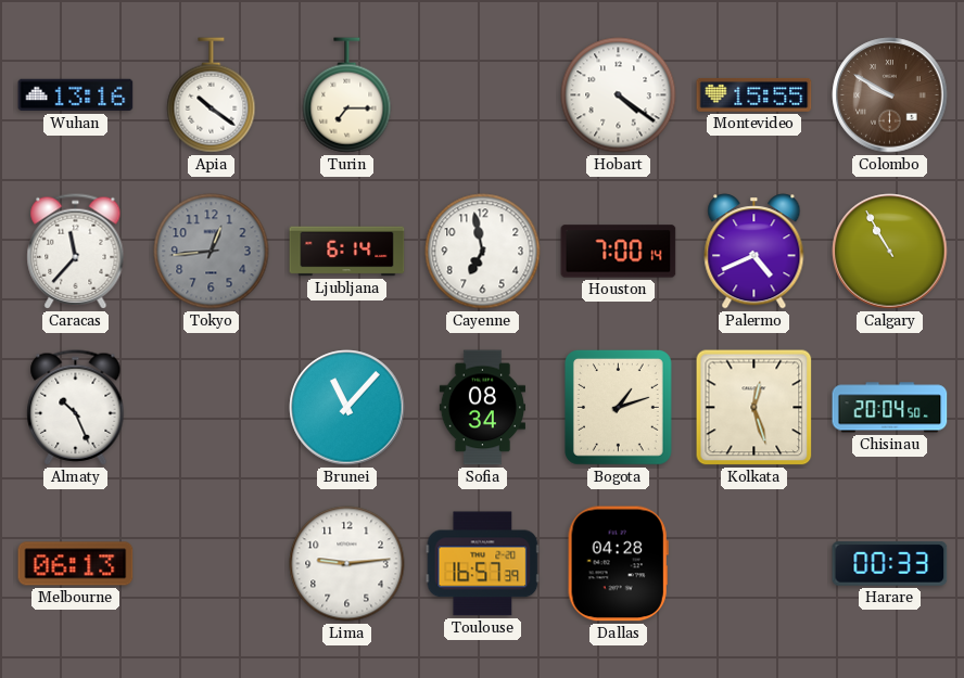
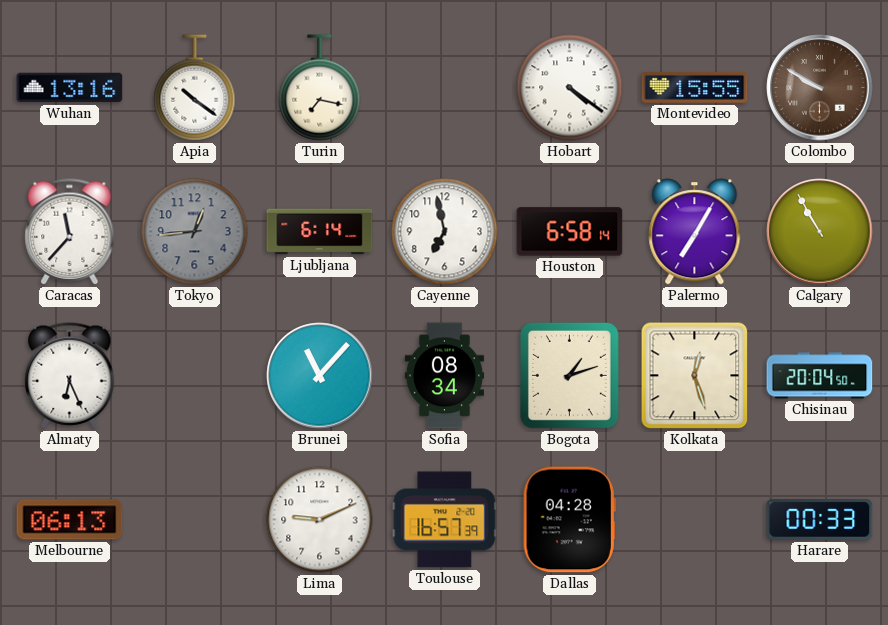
Turin: 7:15 -> 7:17 (320, 88)
Houston: 7:00 -> 6:58 (570, 232)
Palermo: 4:41 -> 7:05 (695, 232)
Almaty: 10:26 -> 6:26 (70, 376)
Lima: 9:14 -> 9:11 (320, 520)
